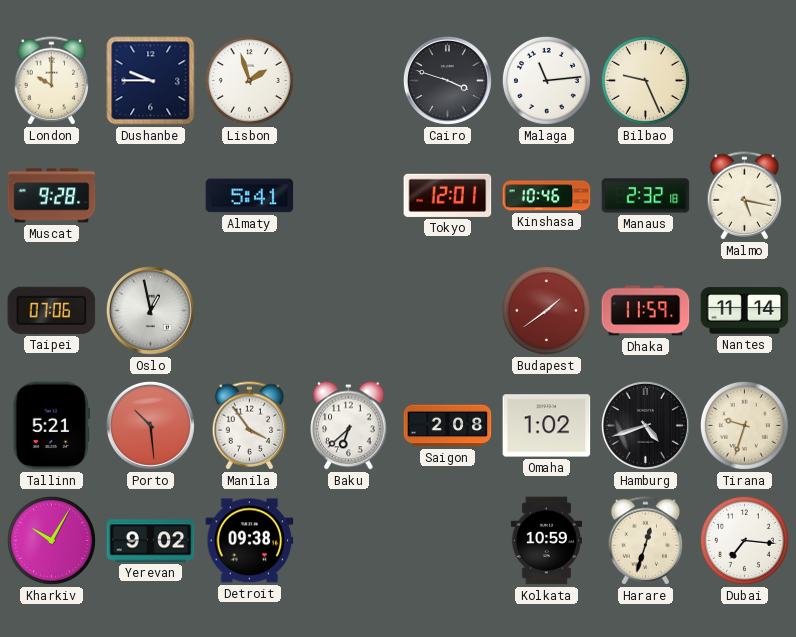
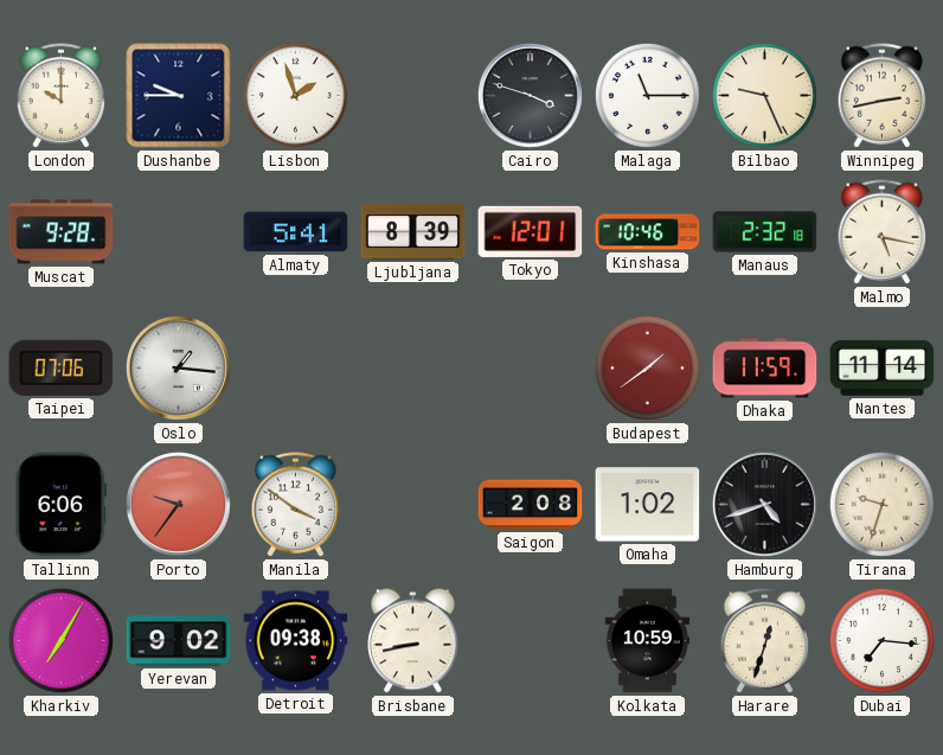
Malaga: 11:14 -> 11:15 (647, 95)
Winnipeg: none -> 2:43 (883, 96)
Ljubljana: none -> 8:39 (413, 232)
Oslo: 12:58 -> 1:16 (178, 367)
Tallinn: 5:21 -> 6:06 (60, 505)
Porto: 10:29 -> 9:36 (178, 504)
Manila: 3:54 -> 3:51 (296, 505)
Baku: 6:38 -> none (349, 426)
Kharkiv: 10:05 -> 7:05 (60, 640)
Brisbane: none -> 8:43 (413, 641)
